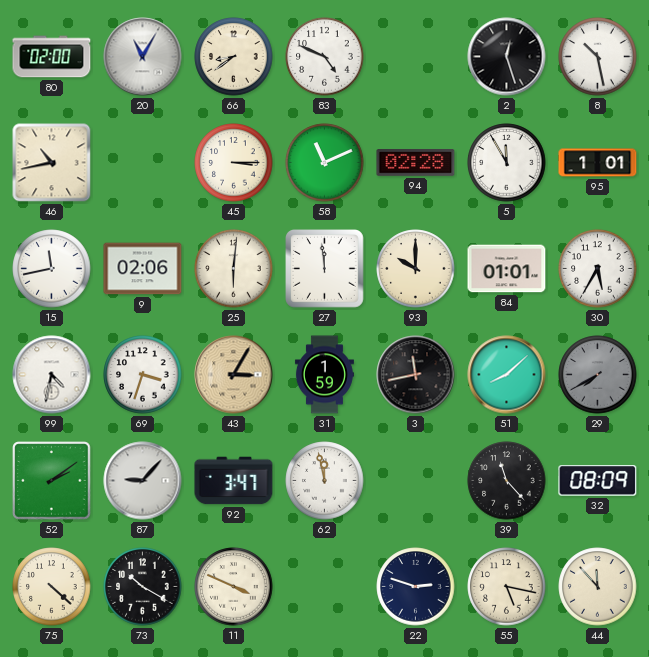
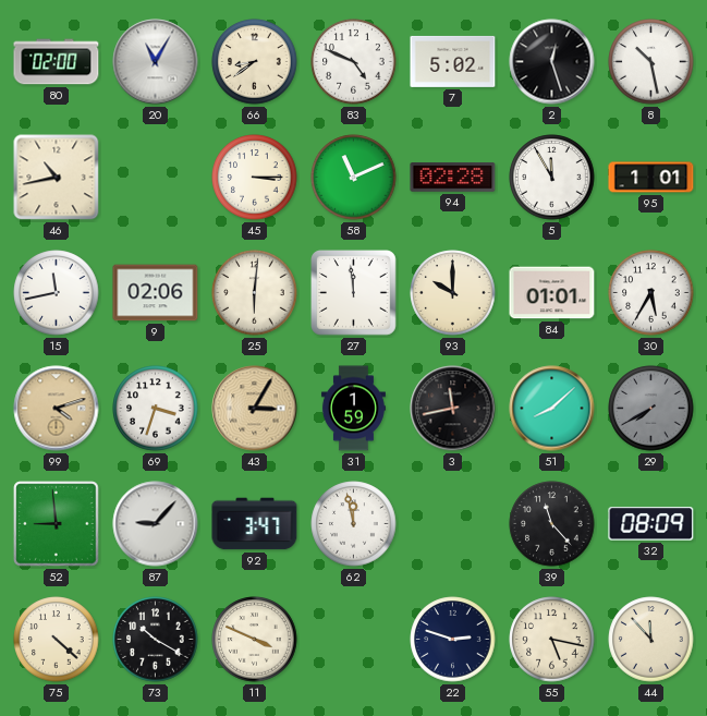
7: none -> 5:02 (453, 61)
99: 4:32 -> 4:12 (57, 409)
99 dial: white -> champagne (57, 409)
52: 2:09 -> 8:59 (57, 524)
